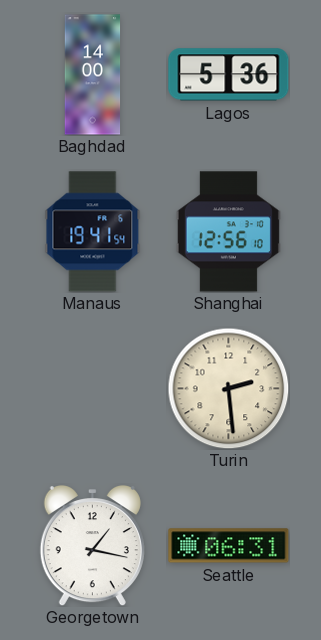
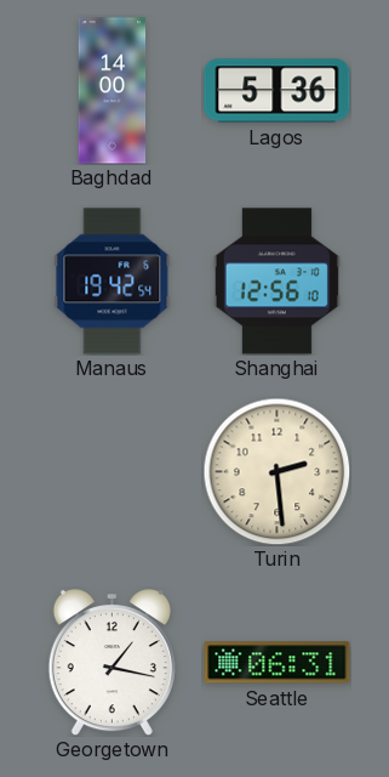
Manaus: 19:41 -> 19:42 (113, 282)
